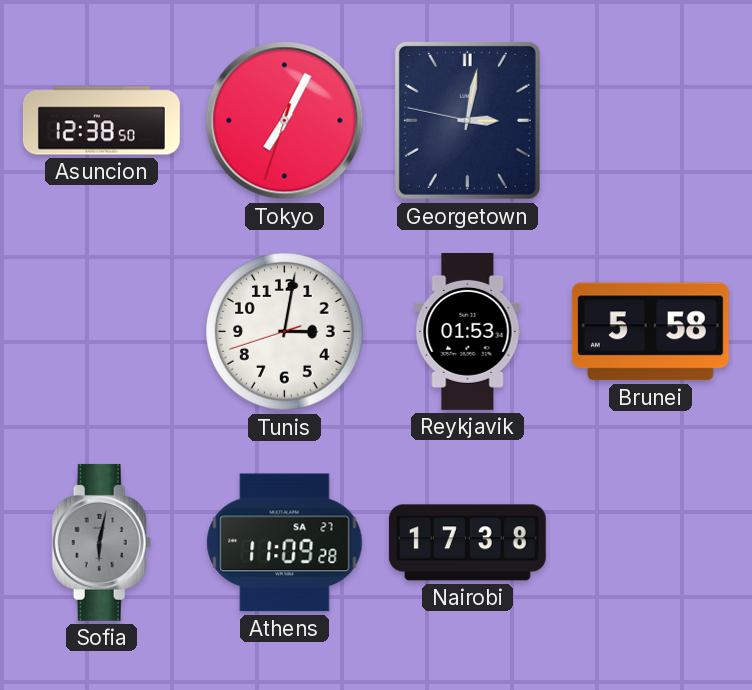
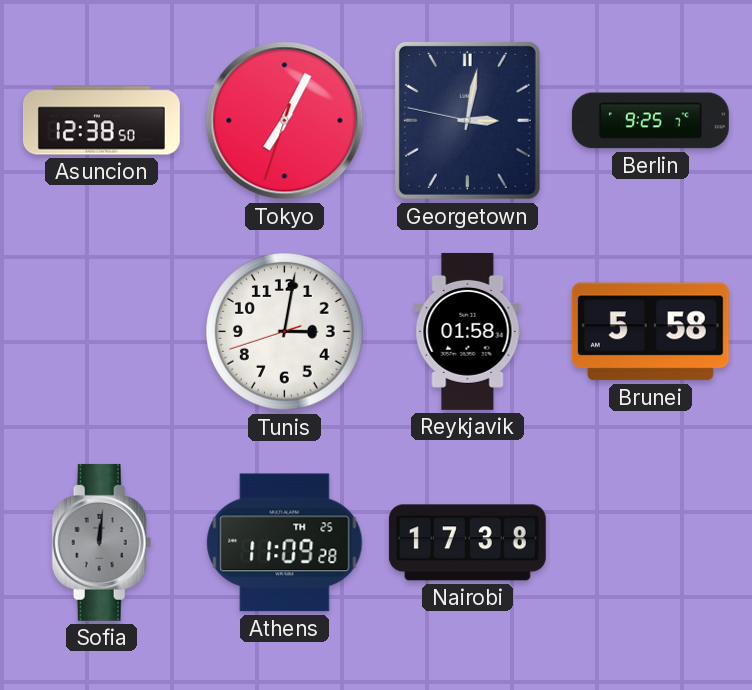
Berlin: none -> 9:25 (650, 121)
Reykjavik: 01:53 -> 01:58 (468, 331)
Sofia: 6:02 -> 12:01 (102, 542)
Athens date: SA 27 -> TH 25 (285, 543)
